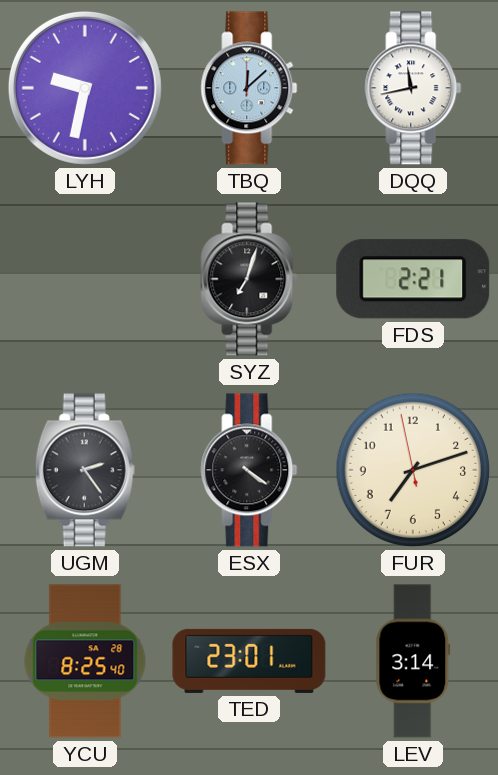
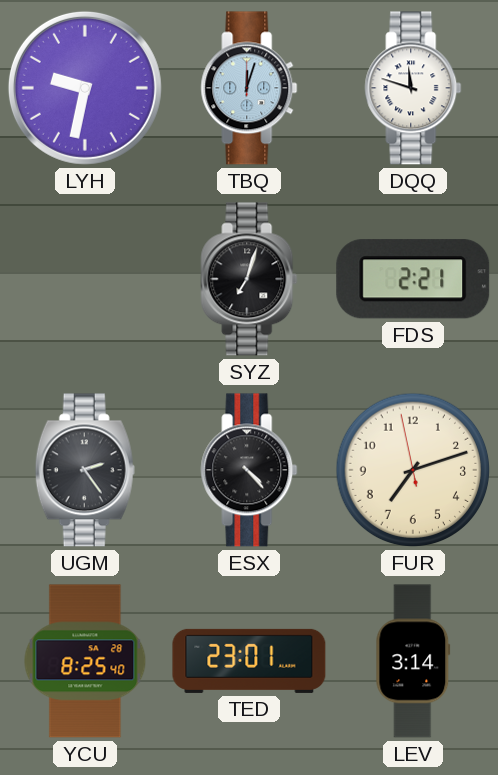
TBQ: 12:08 -> 12:03 (249, 88)
DQQ: 11:43 -> 11:48 (413, 88)
ESX: 4:21 -> 4:23 (249, 470)
